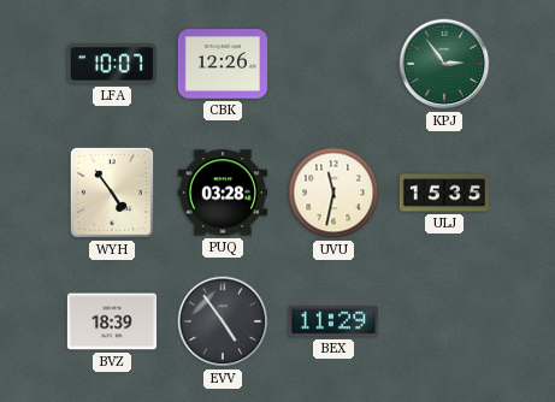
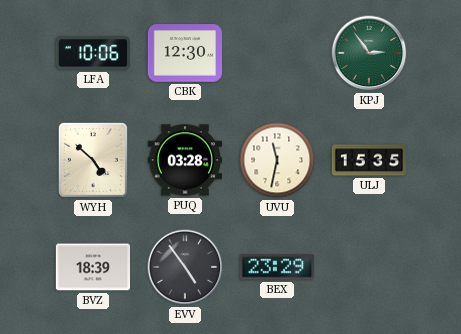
LFA: 10:07 -> 10:06 (92, 53)
CBK: 12:26 -> 12:30 (184, 53)
WYH: 4:54 -> 4:52 (93, 160)
BEX: 11:29 -> 23:29 (276, 267)
